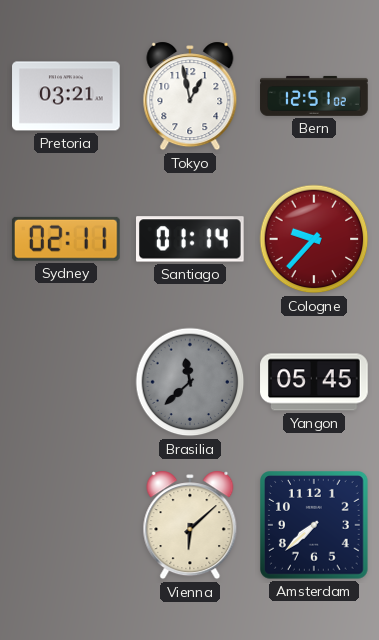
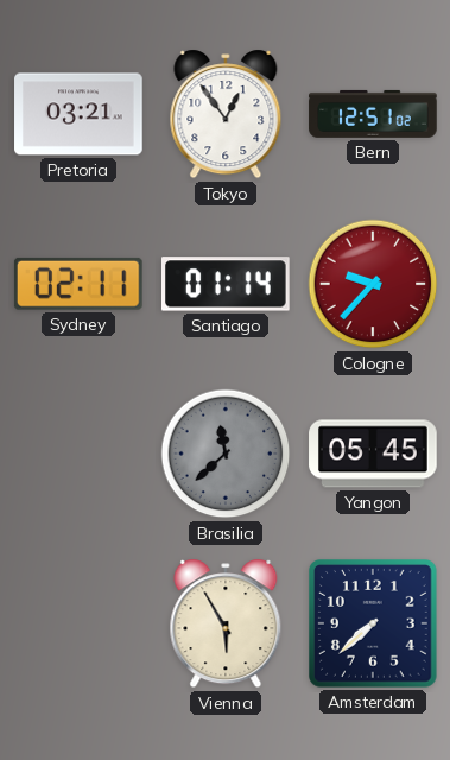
Tokyo: 12:58 -> 12:54 (226, 114)
Vienna: 6:08 -> 5:55 (226, 623)
